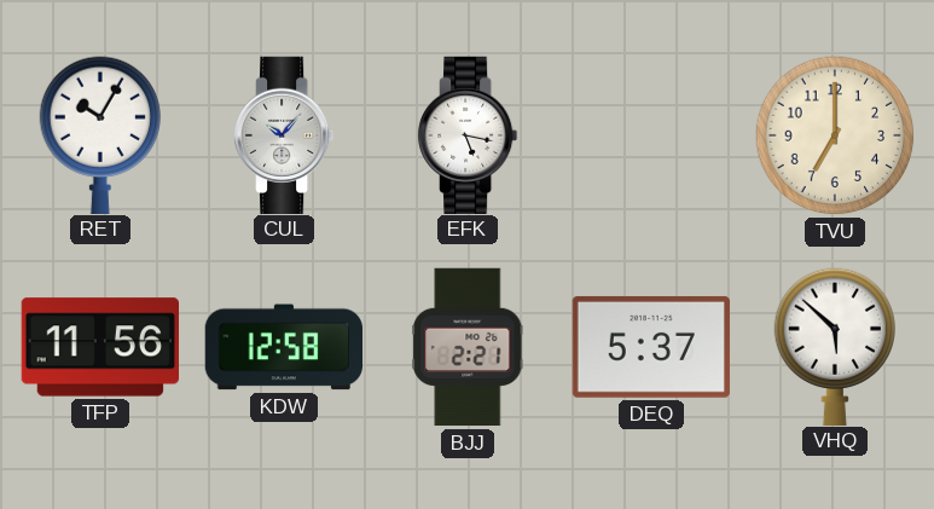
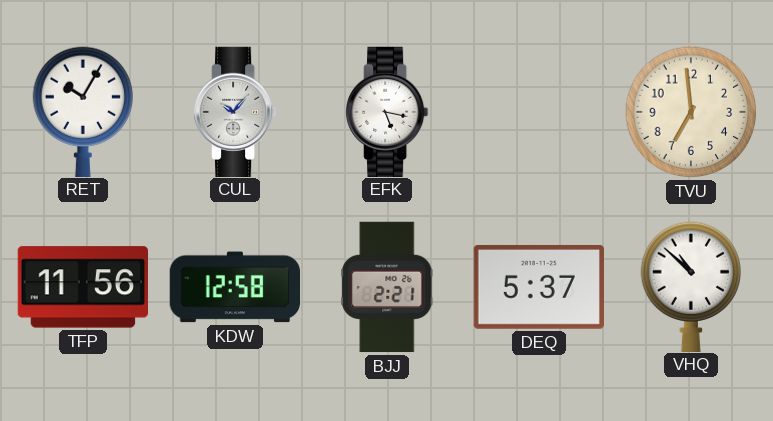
TVU: 7:00 -> 6:59 (691, 112)
VHQ: 5:52 -> 10:52 (690, 286)
